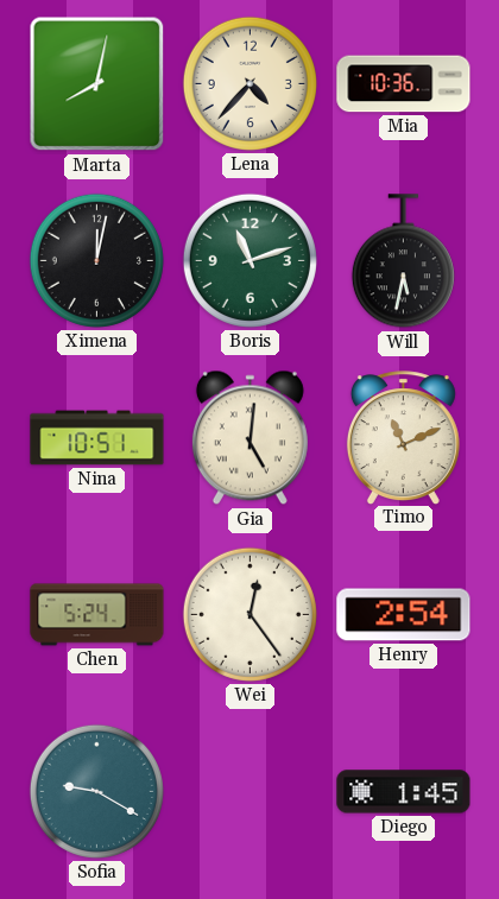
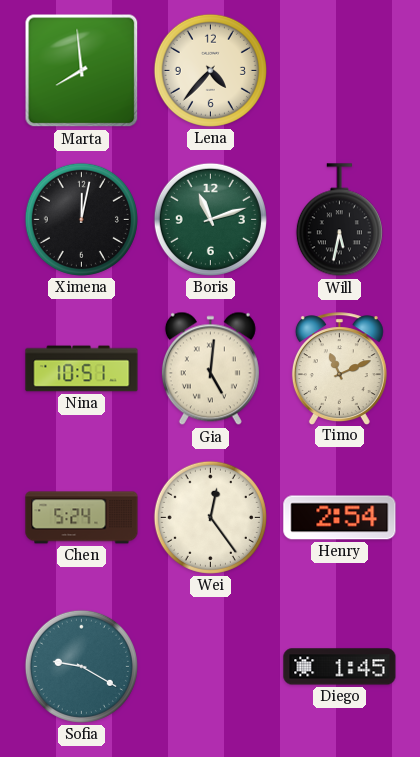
Marta: 8:02 -> 7:59 (82, 71)
Mia: 10:36 -> none (404, 84)
